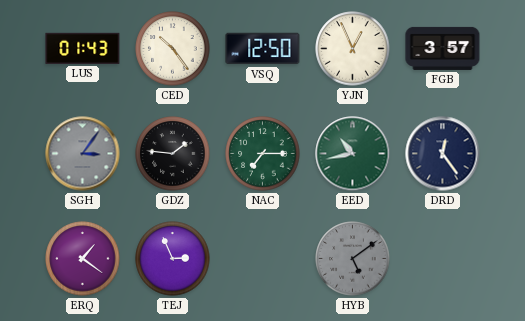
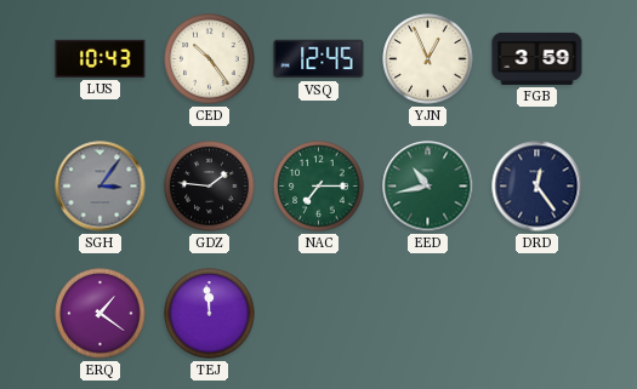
LUS: 01:43 -> 10:43 (101, 58)
VSQ: 12:50 -> 12:45 (319, 59)
FGB: 3:57 -> 3:59 (538, 58)
TEJ: 2:56 -> 11:59 (210, 314)
HYB: 5:09 -> none (353, 259)
